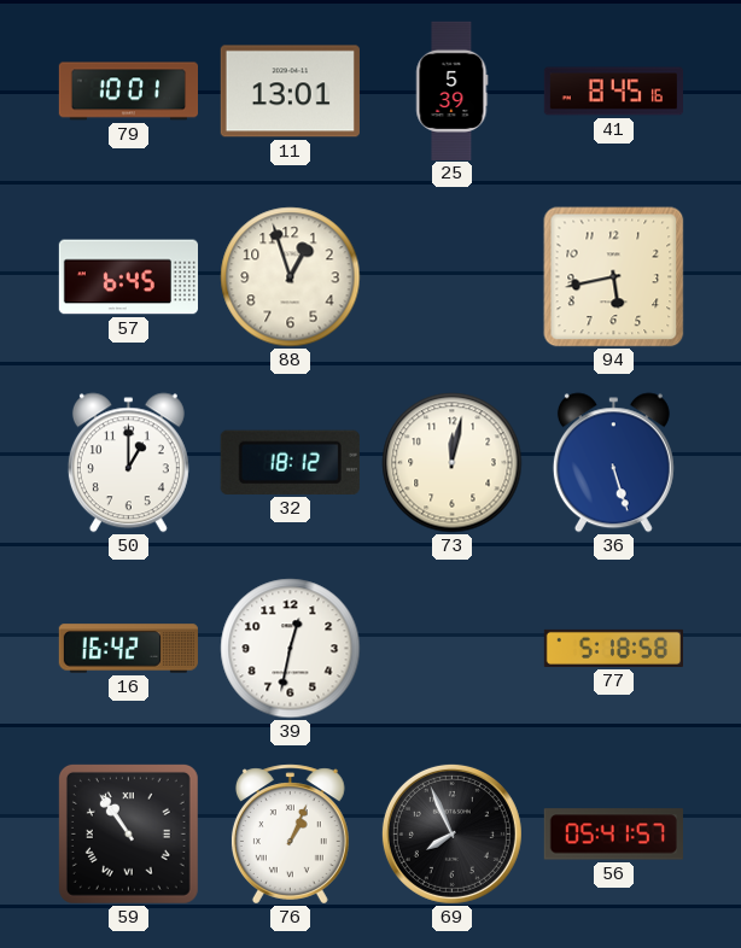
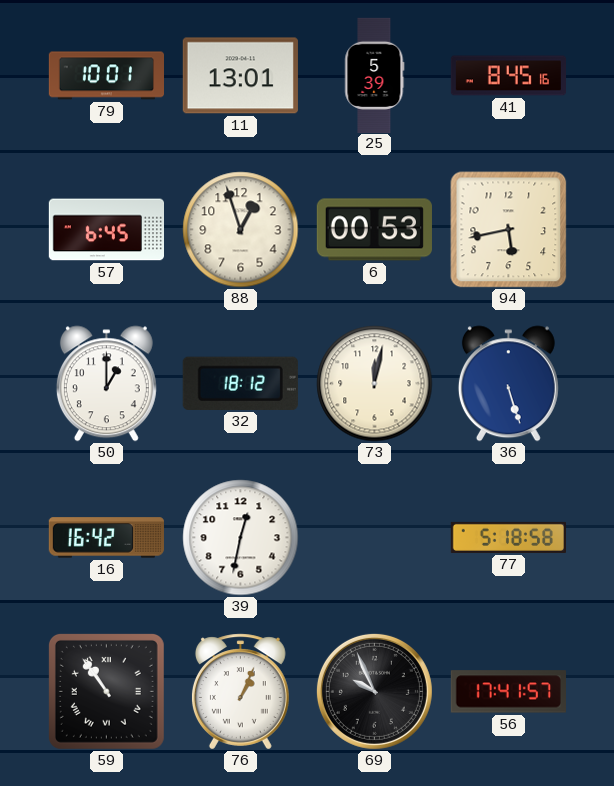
6: none -> 00:53 (374, 230)
69: 7:56 -> 9:56 (374, 691)
56: 05:41 -> 17:41 (508, 692)
